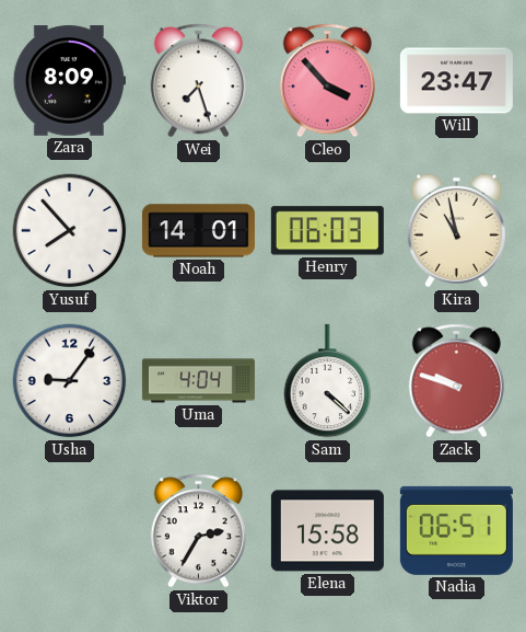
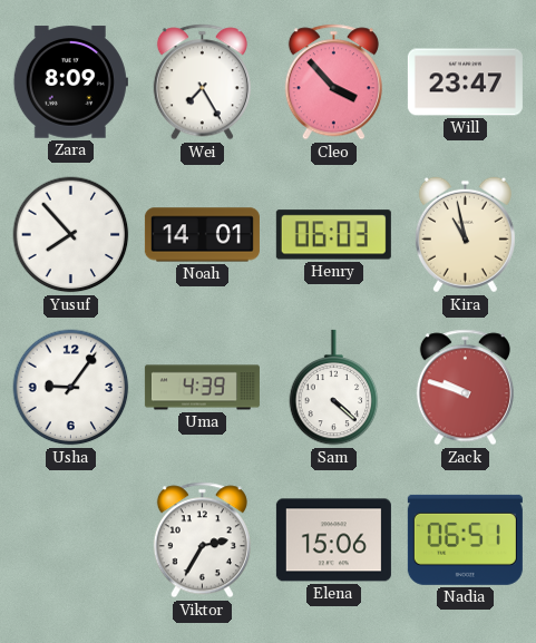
Wei: 7:27 -> 7:25 (202, 82)
Uma: 4:04 -> 4:39 (202, 388)
Elena: 15:58 -> 15:06 (333, 540)
